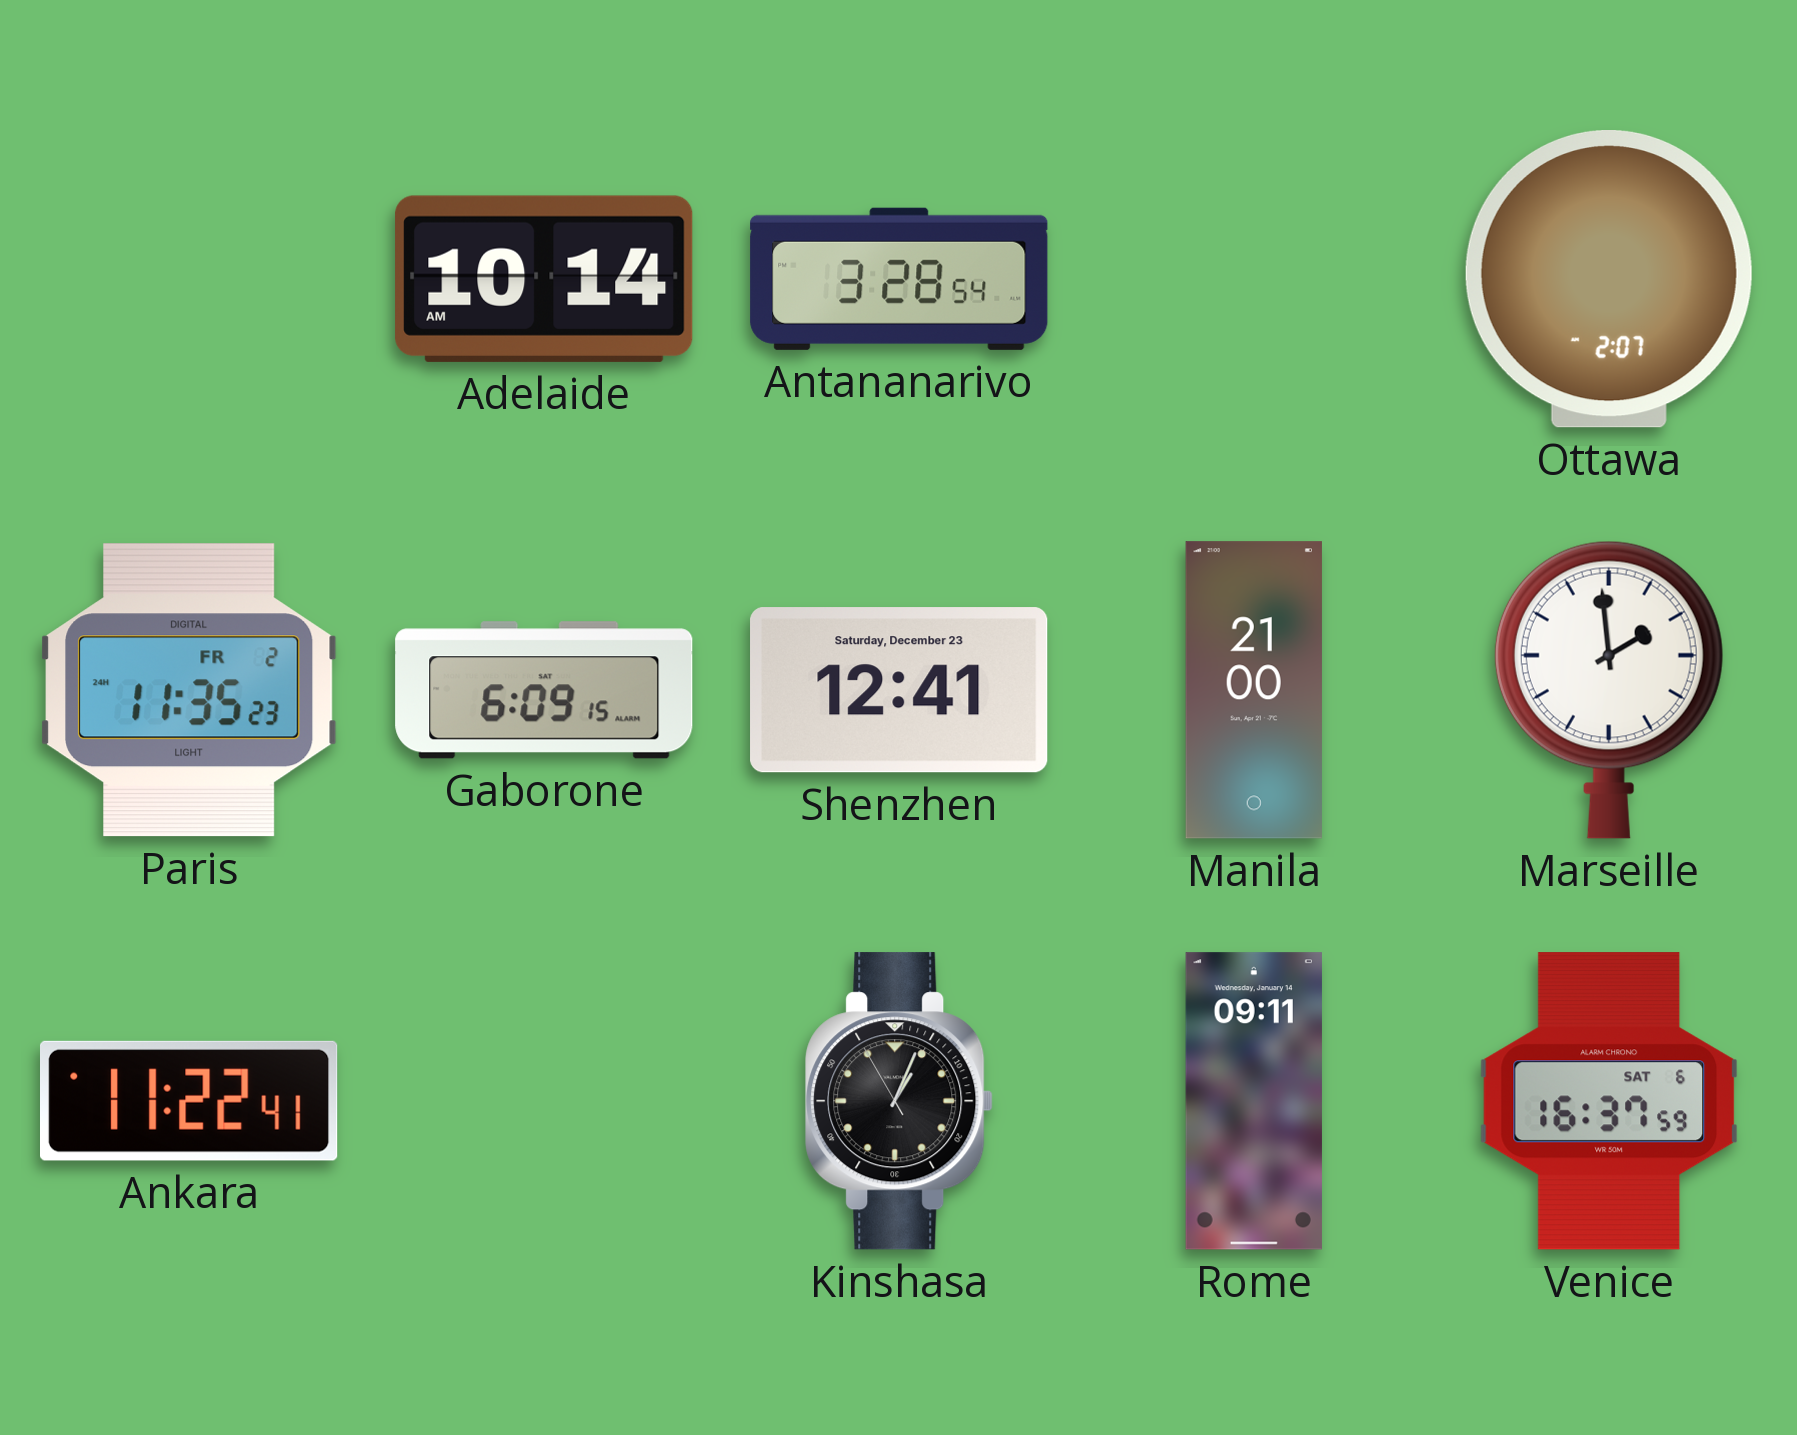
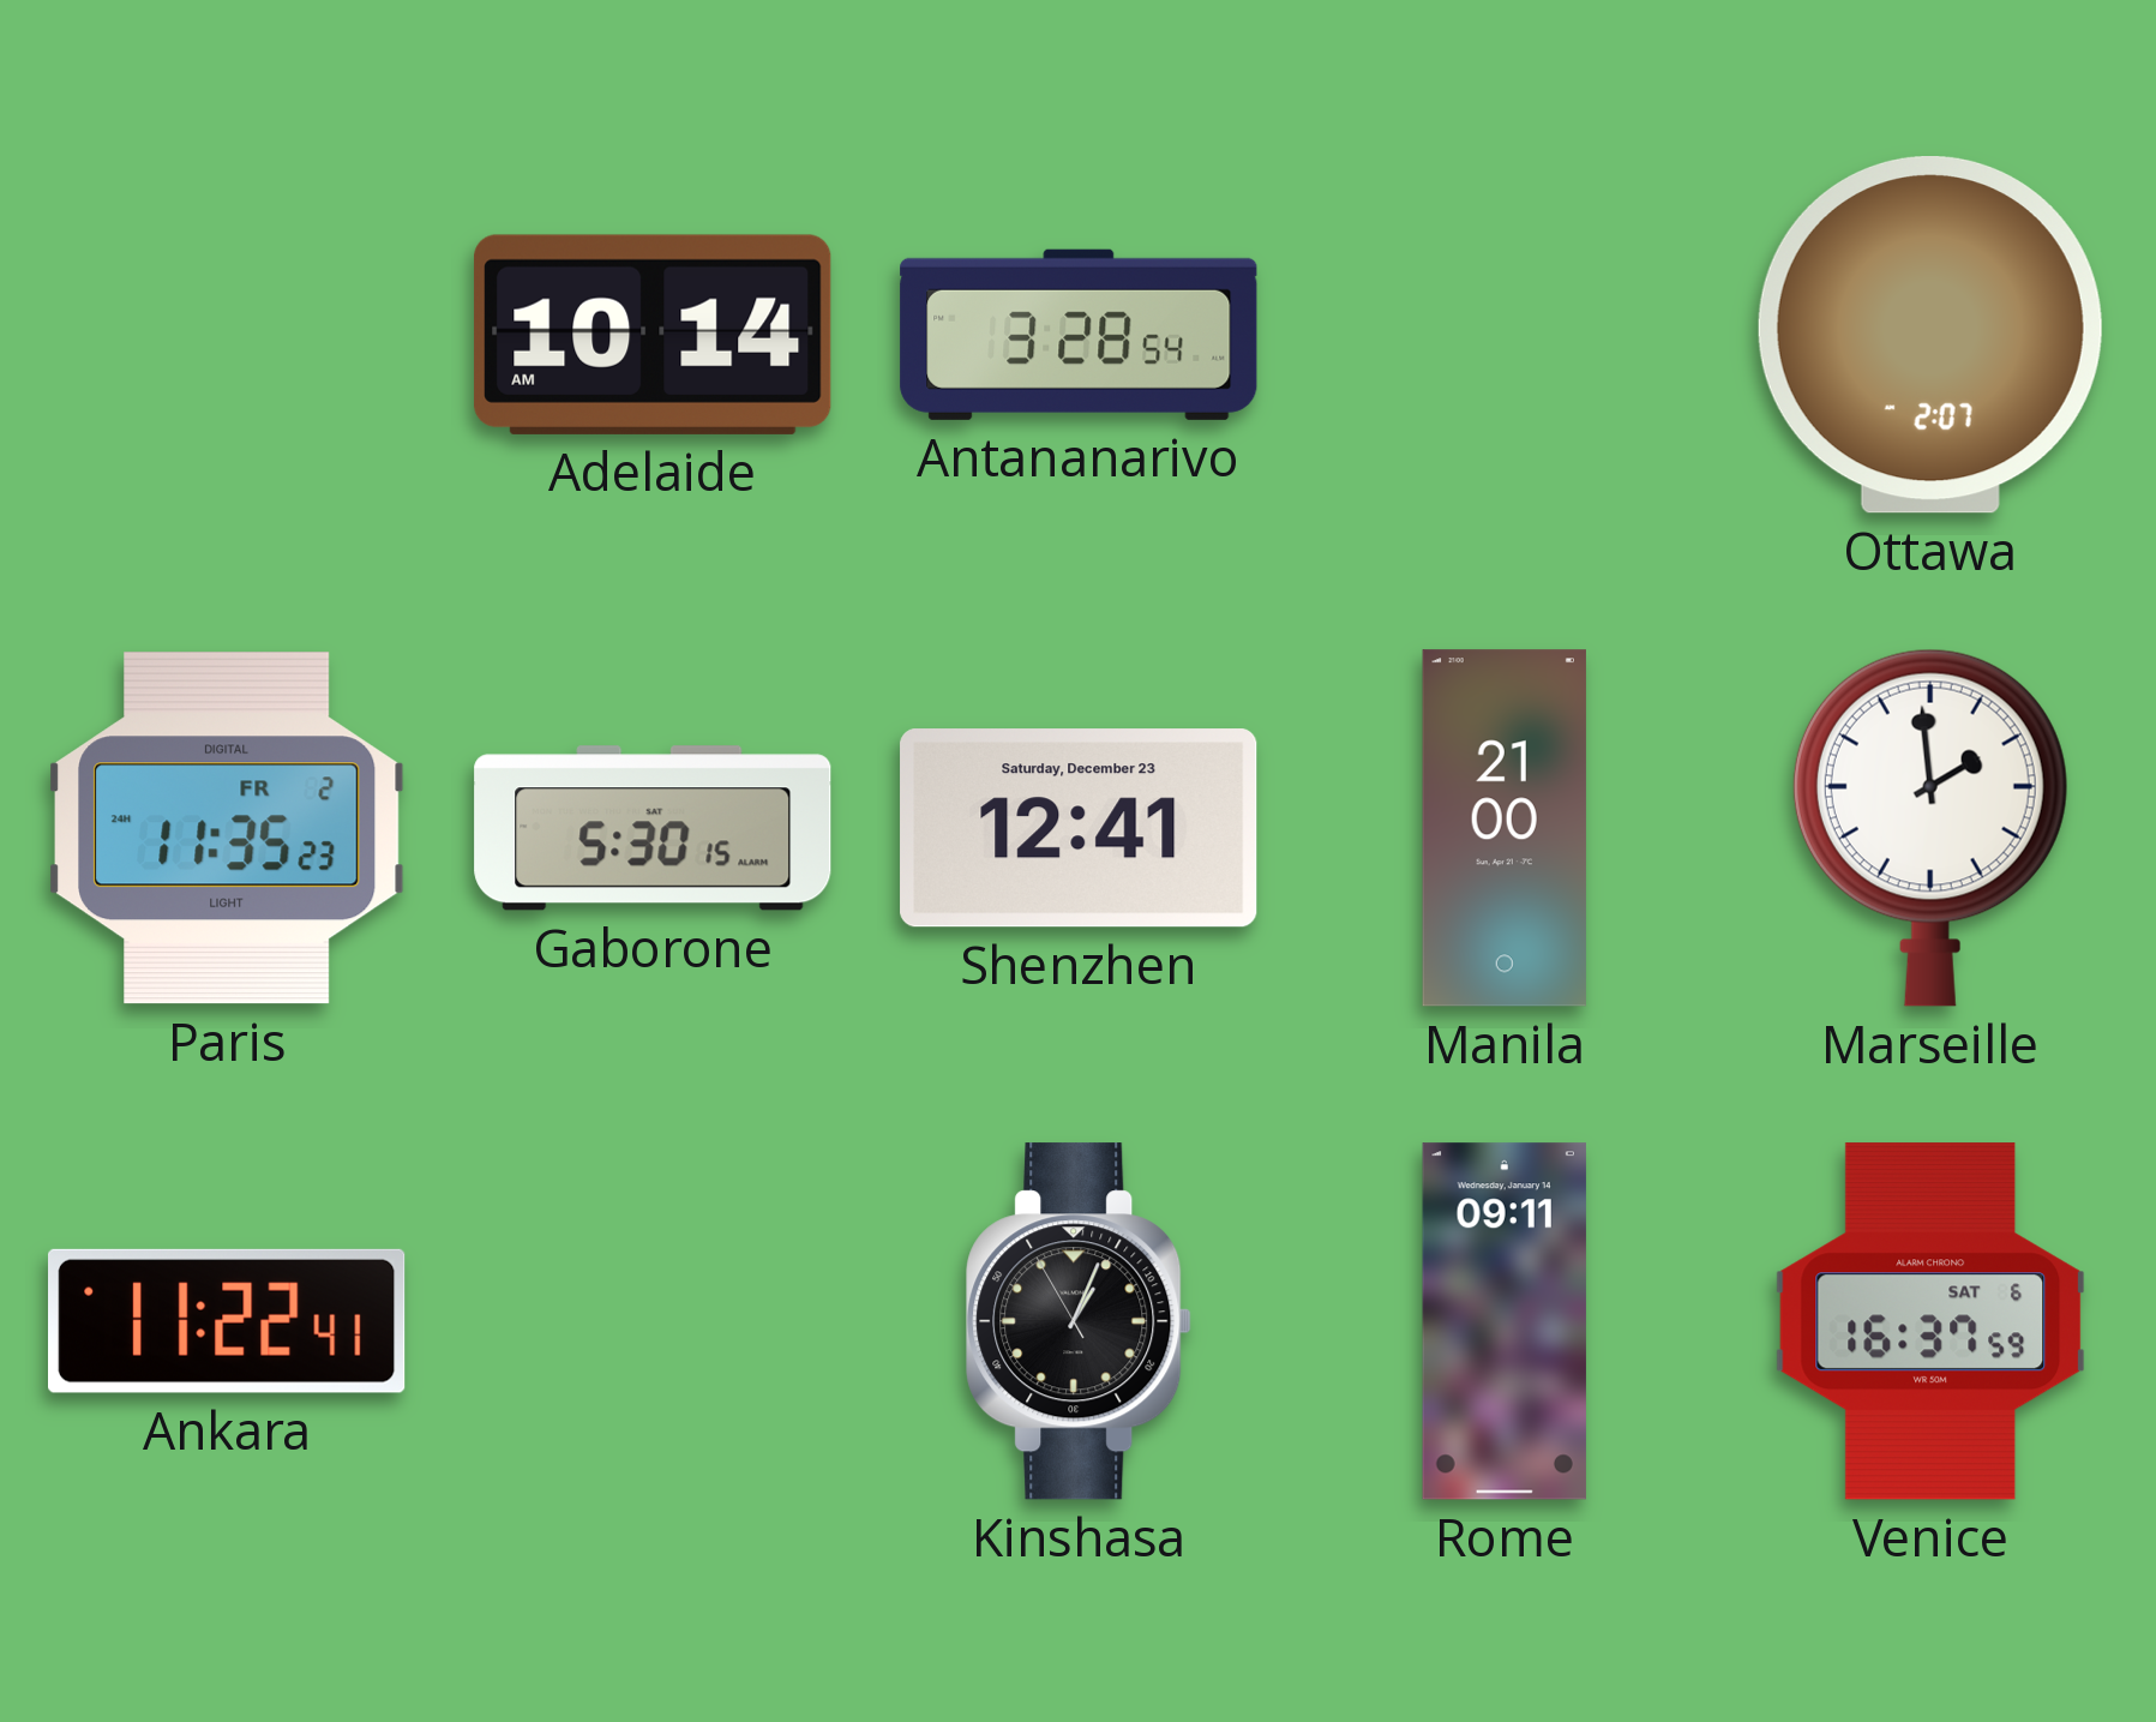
Gaborone: 6:09 -> 5:30 (653, 828)
